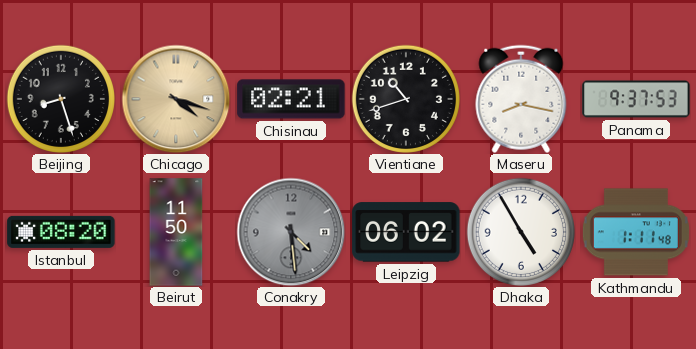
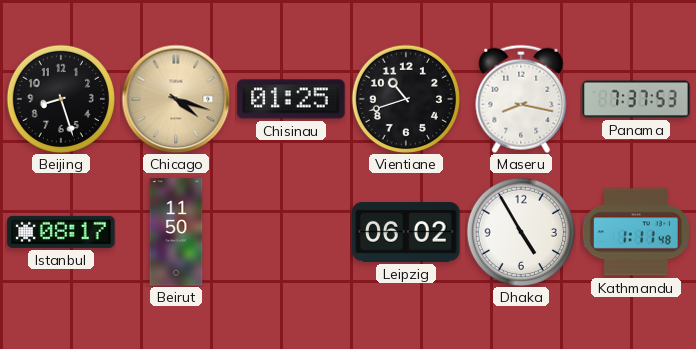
Chisinau: 02:21 -> 01:25 (291, 99)
Panama: 9:37 -> 7:37 (636, 99)
Istanbul: 08:20 -> 08:17 (61, 232)
Conakry: 4:29 -> none (291, 232)
